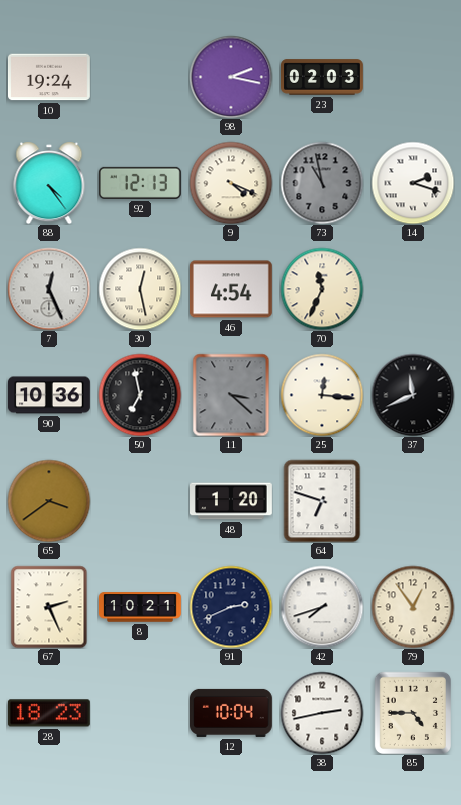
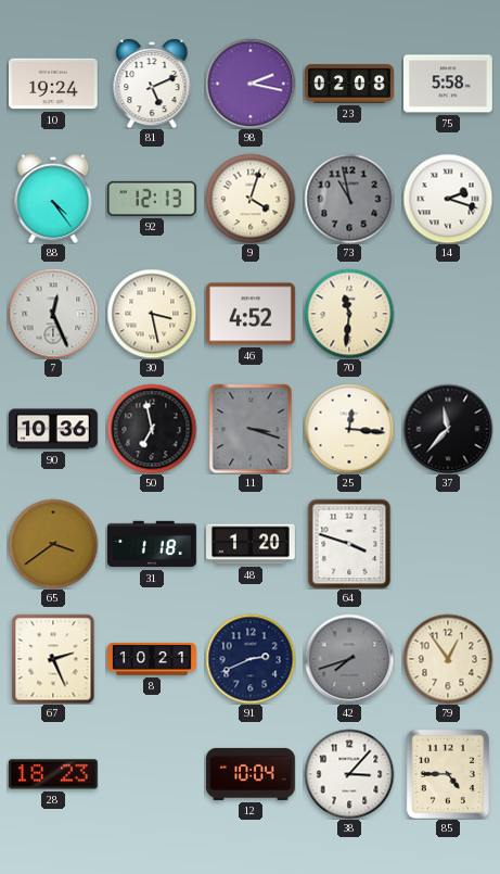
81: none -> 5:11 (152, 84)
23: 02:03 -> 02:08 (350, 84)
75: none -> 5:58 (449, 84)
9: 4:19 -> 4:03 (251, 199)
30: 12:28 -> 3:28 (152, 314)
46: 4:54 -> 4:52 (251, 314)
70: 11:34 -> 11:31 (349, 314)
11: 3:22 -> 3:18 (251, 429)
37: 11:41 -> 11:37 (448, 429)
31: none -> 1:18 (153, 544)
64: 6:48 -> 3:48 (349, 544)
42 dial: white -> grey (349, 659)
38: 2:43 -> 3:07 (349, 774)
